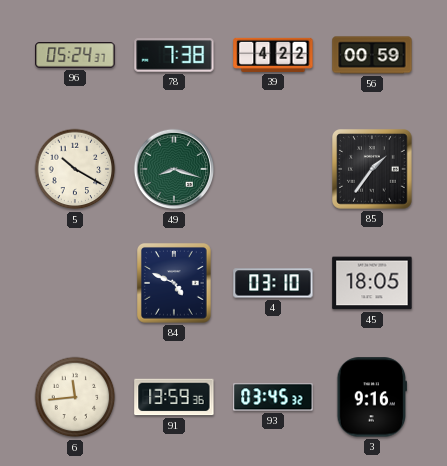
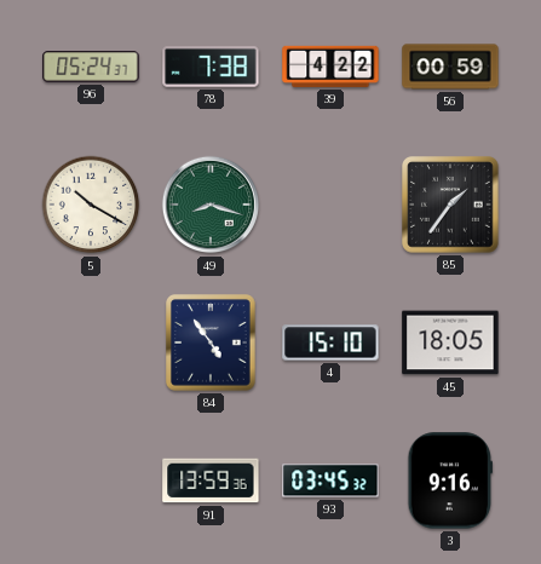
84: 4:49 -> 4:54 (212, 344)
4: 03:10 -> 15:10 (330, 343)
6: 11:44 -> none (75, 397)
